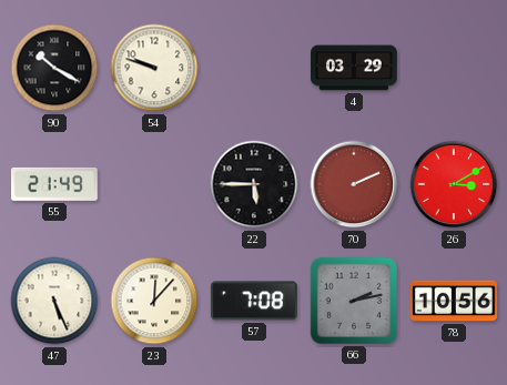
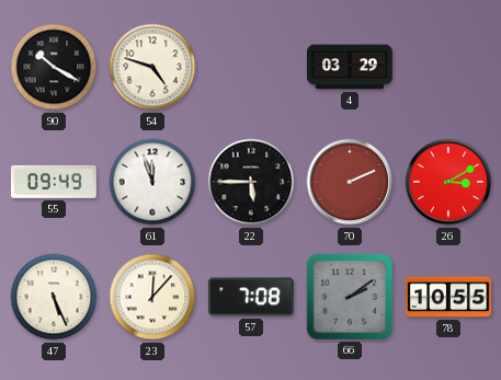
54: 9:48 -> 4:48 (152, 67)
55: 21:49 -> 09:49 (54, 182)
61: none -> 11:57 (152, 182)
66: 2:13 -> 2:09 (350, 297)
78: 10:56 -> 10:55 (448, 297)
